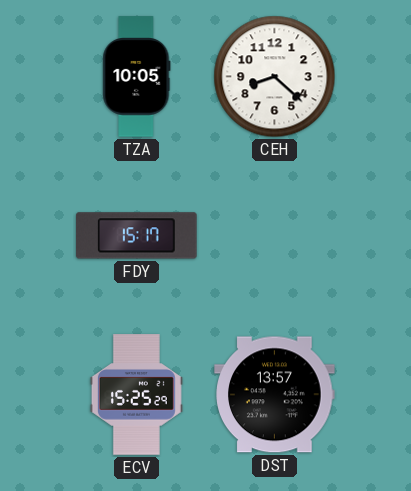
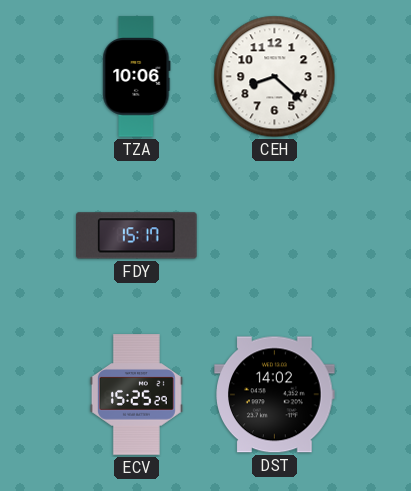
TZA: 10:05 -> 10:06 (137, 77)
DST: 13:57 -> 14:02 (275, 395)
